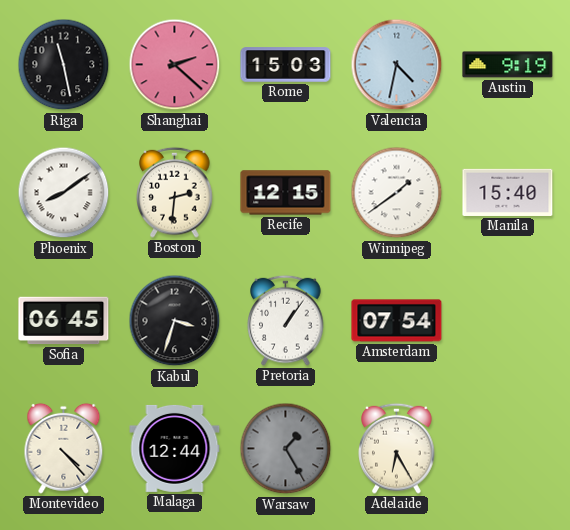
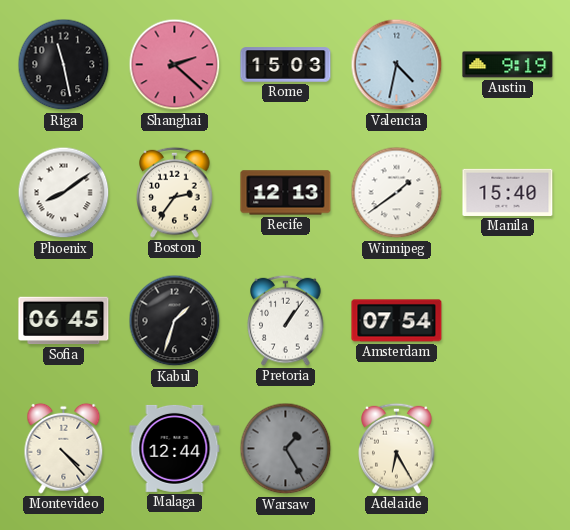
Boston: 2:31 -> 2:36 (175, 192)
Recife: 12:15 -> 12:13 (286, 193)
Kabul: 3:33 -> 1:33 (175, 321)
